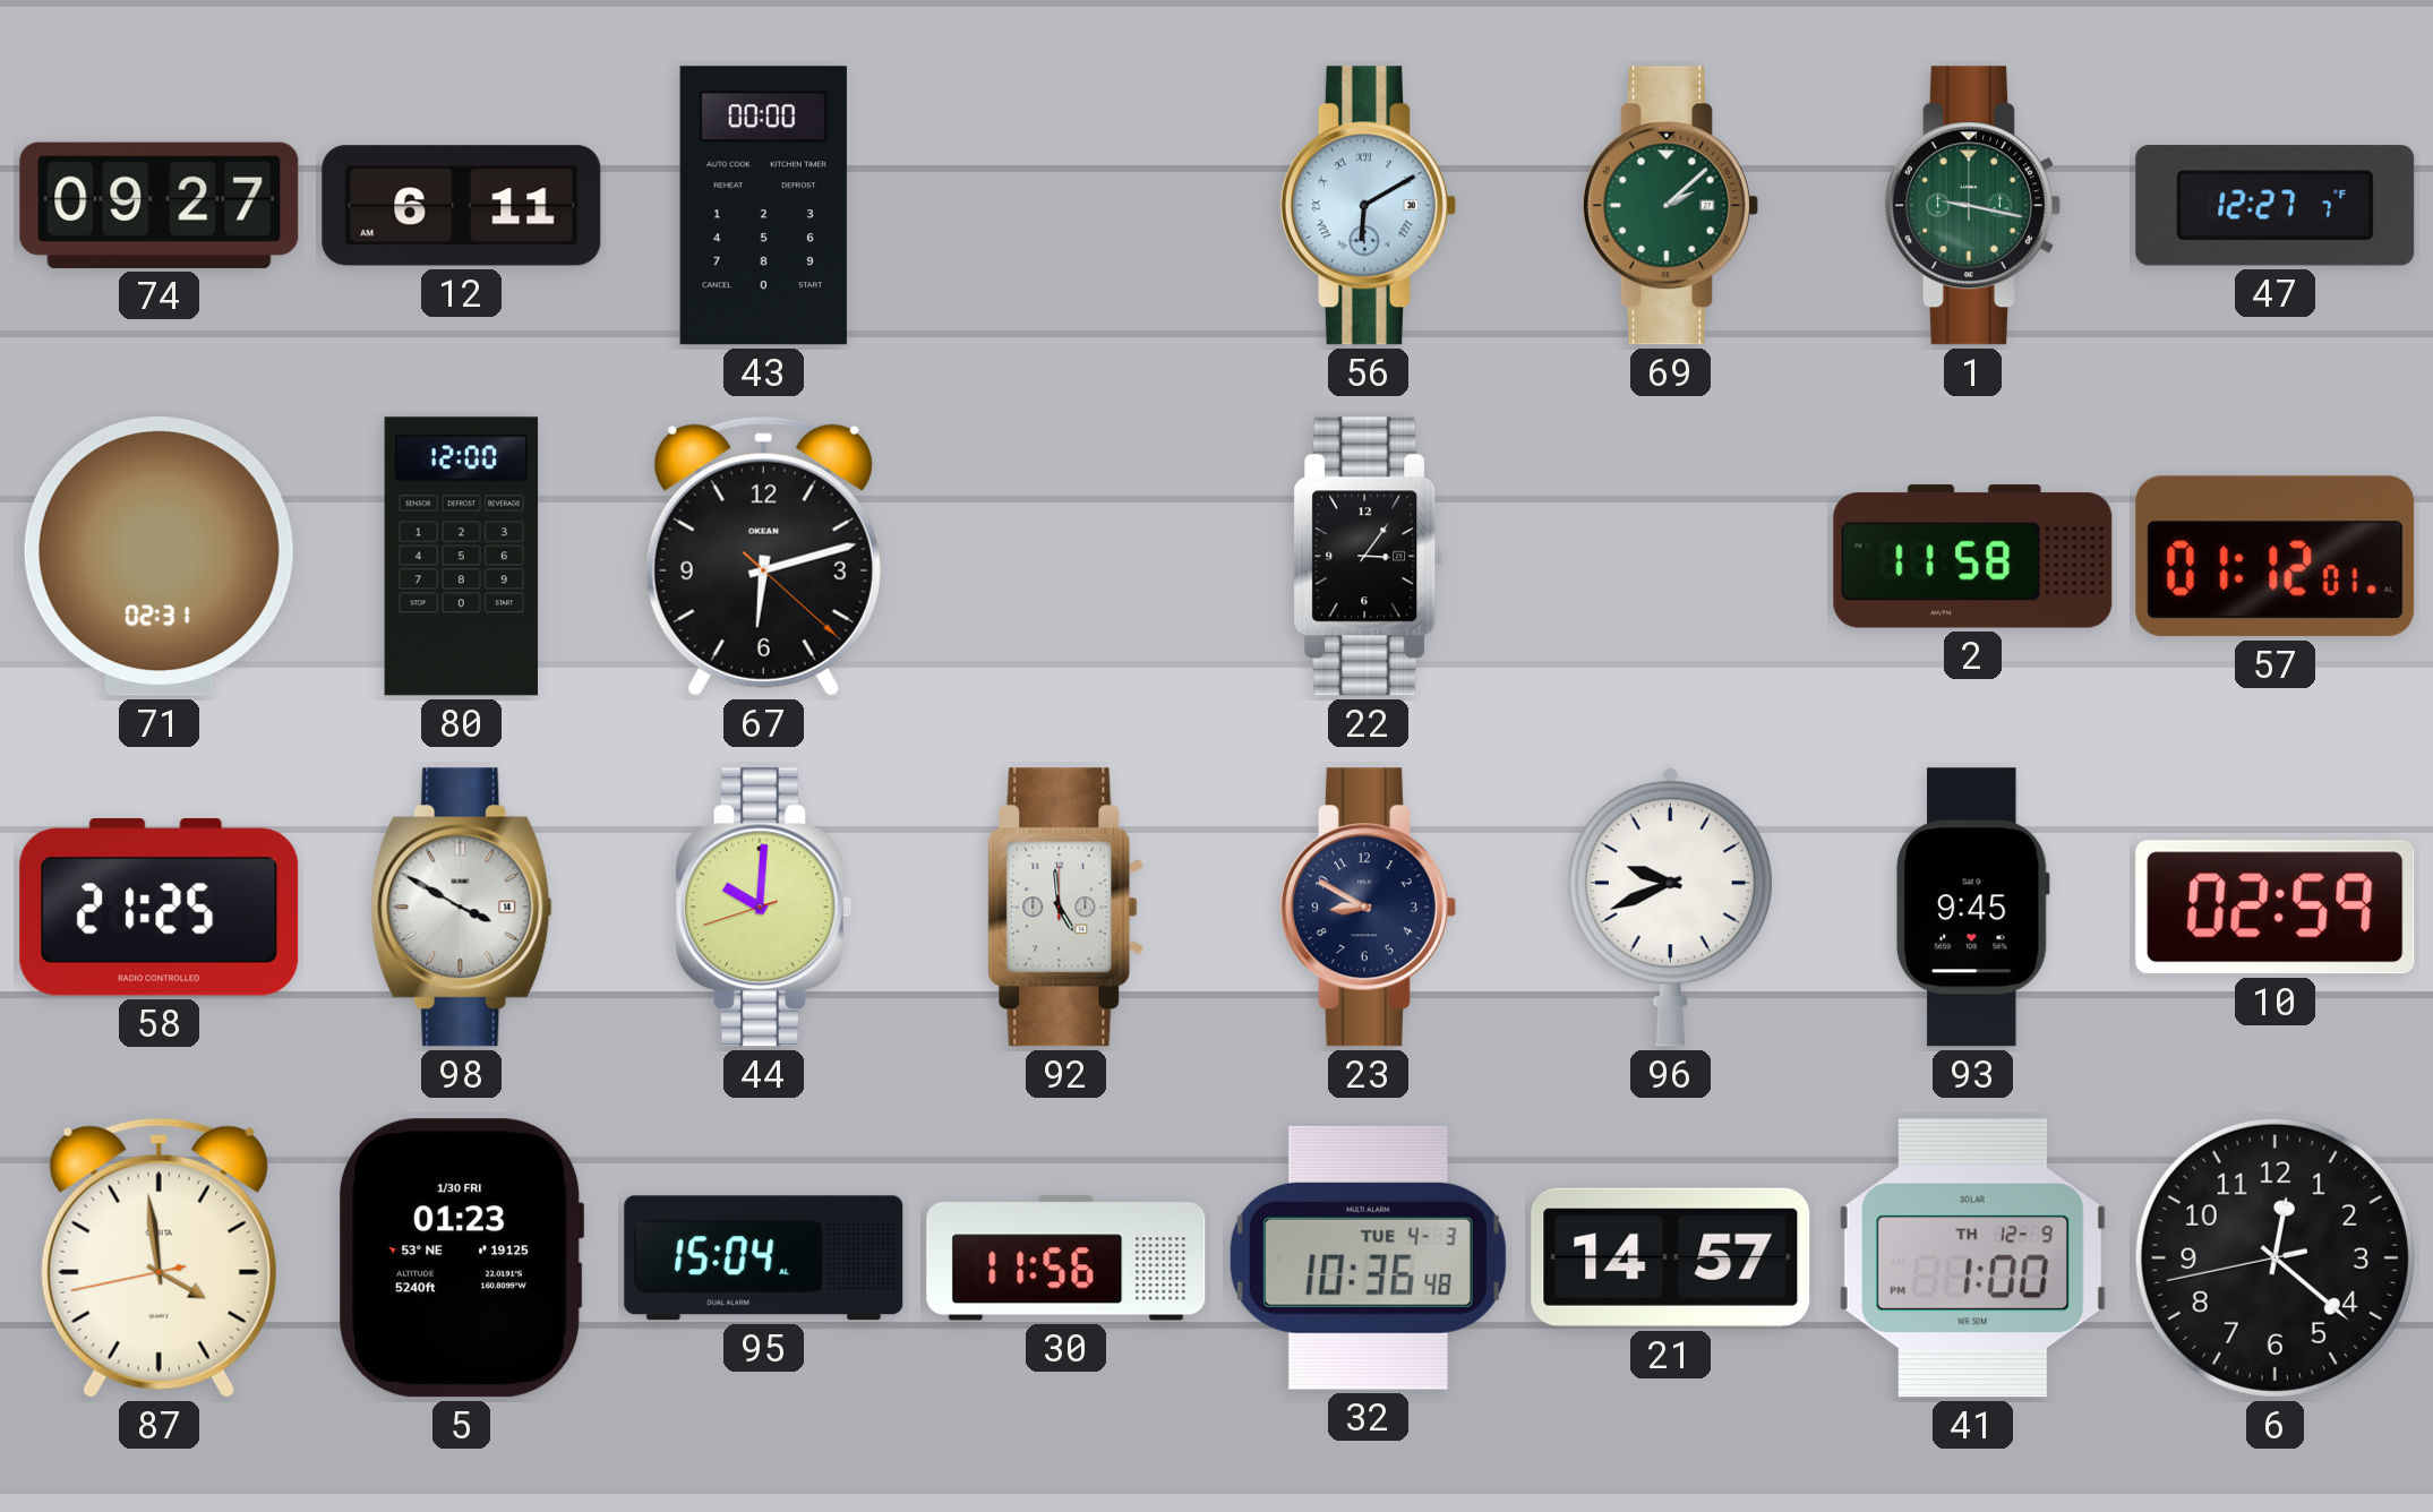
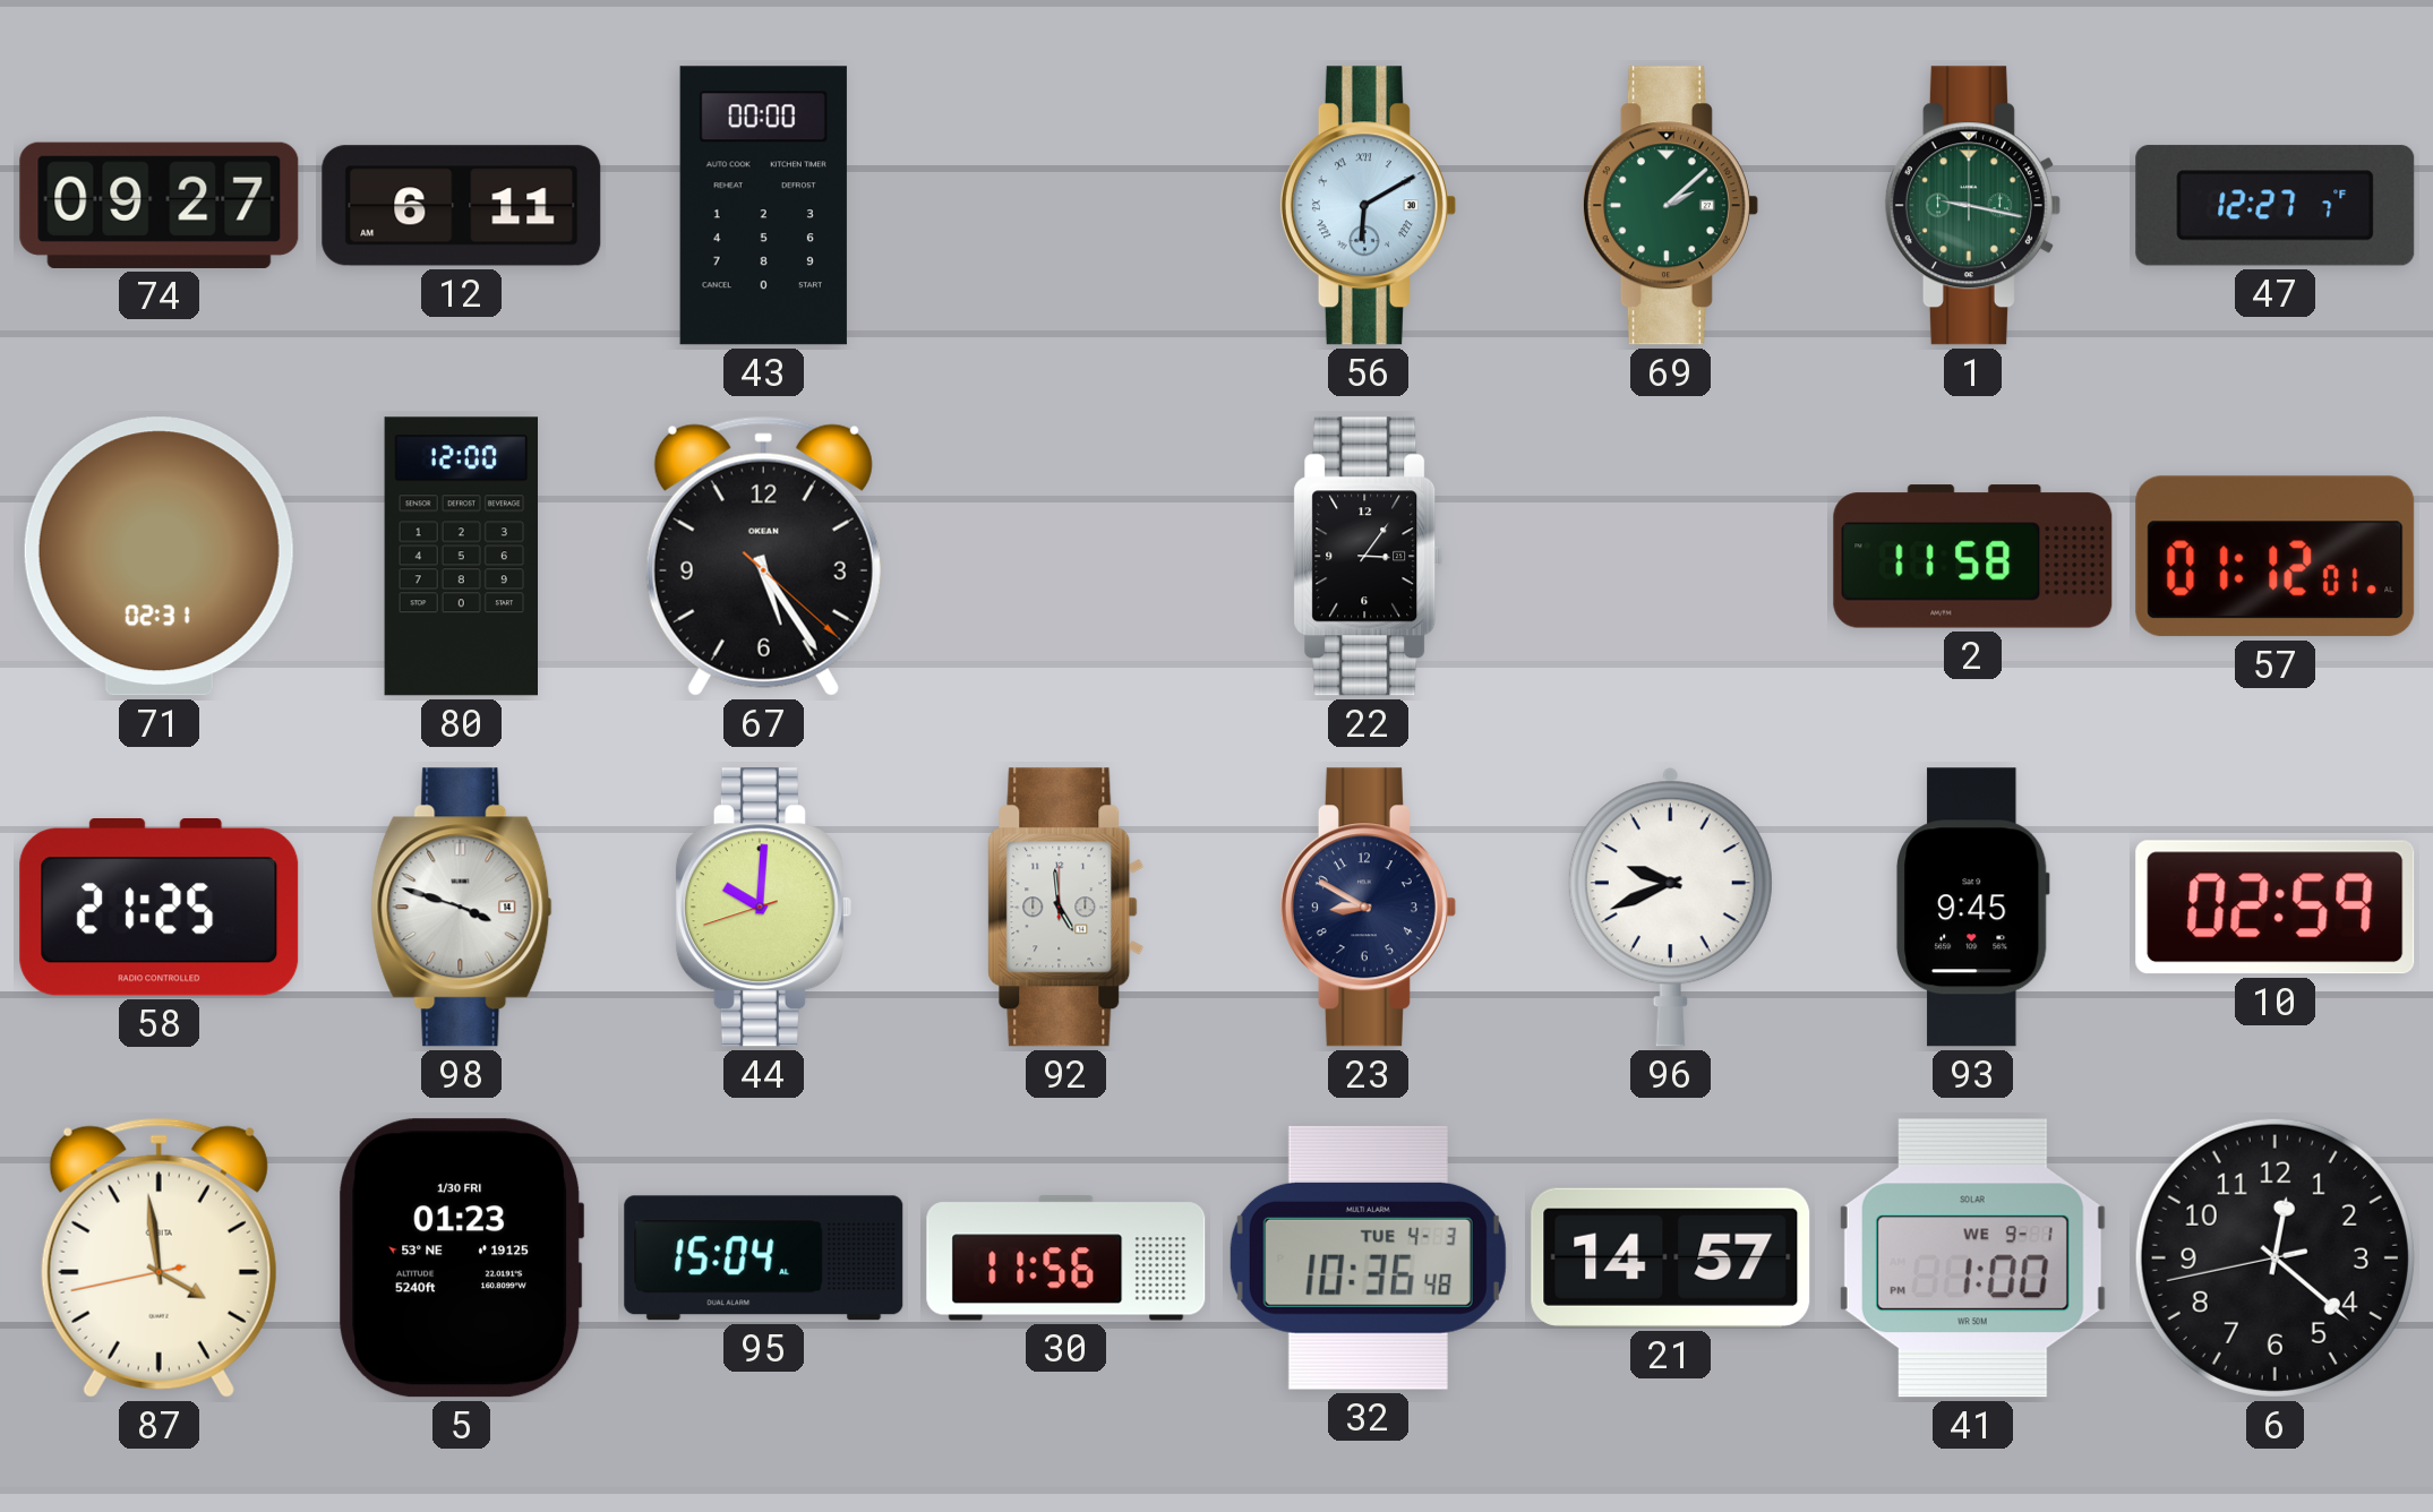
67: 6:12 -> 5:24 (763, 556)
98: 3:50 -> 3:48 (462, 908)
41 date: TH 12-9 -> WE 9-1 (1972, 1258)
